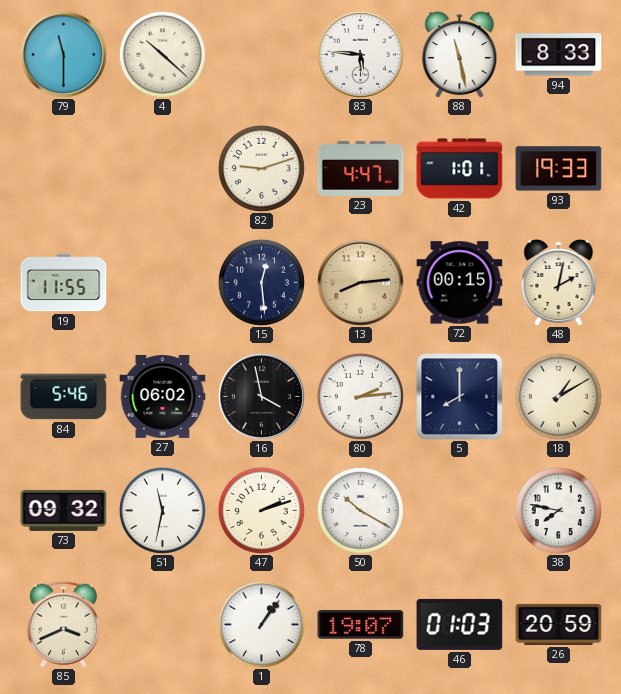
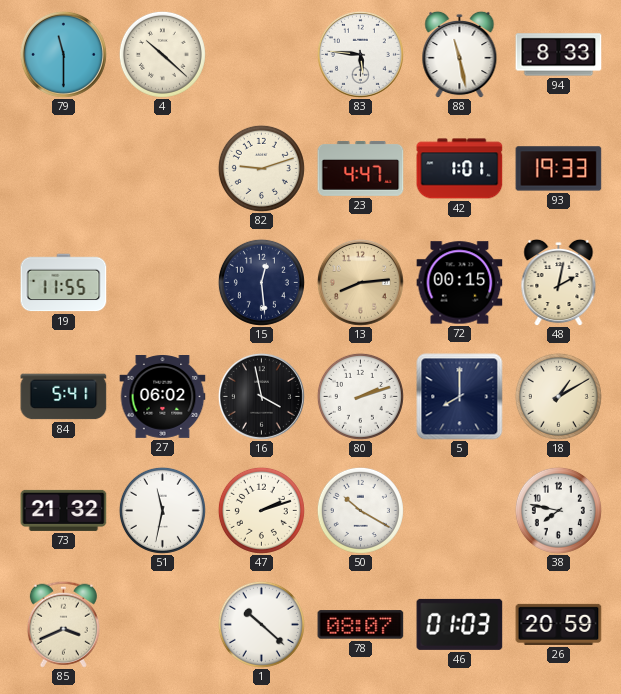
84: 5:46 -> 5:41 (64, 397)
80: 2:14 -> 2:12 (360, 396)
73: 09:32 -> 21:32 (64, 510)
1: 1:06 -> 10:22 (261, 624)
78: 19:07 -> 08:07 (361, 625)
